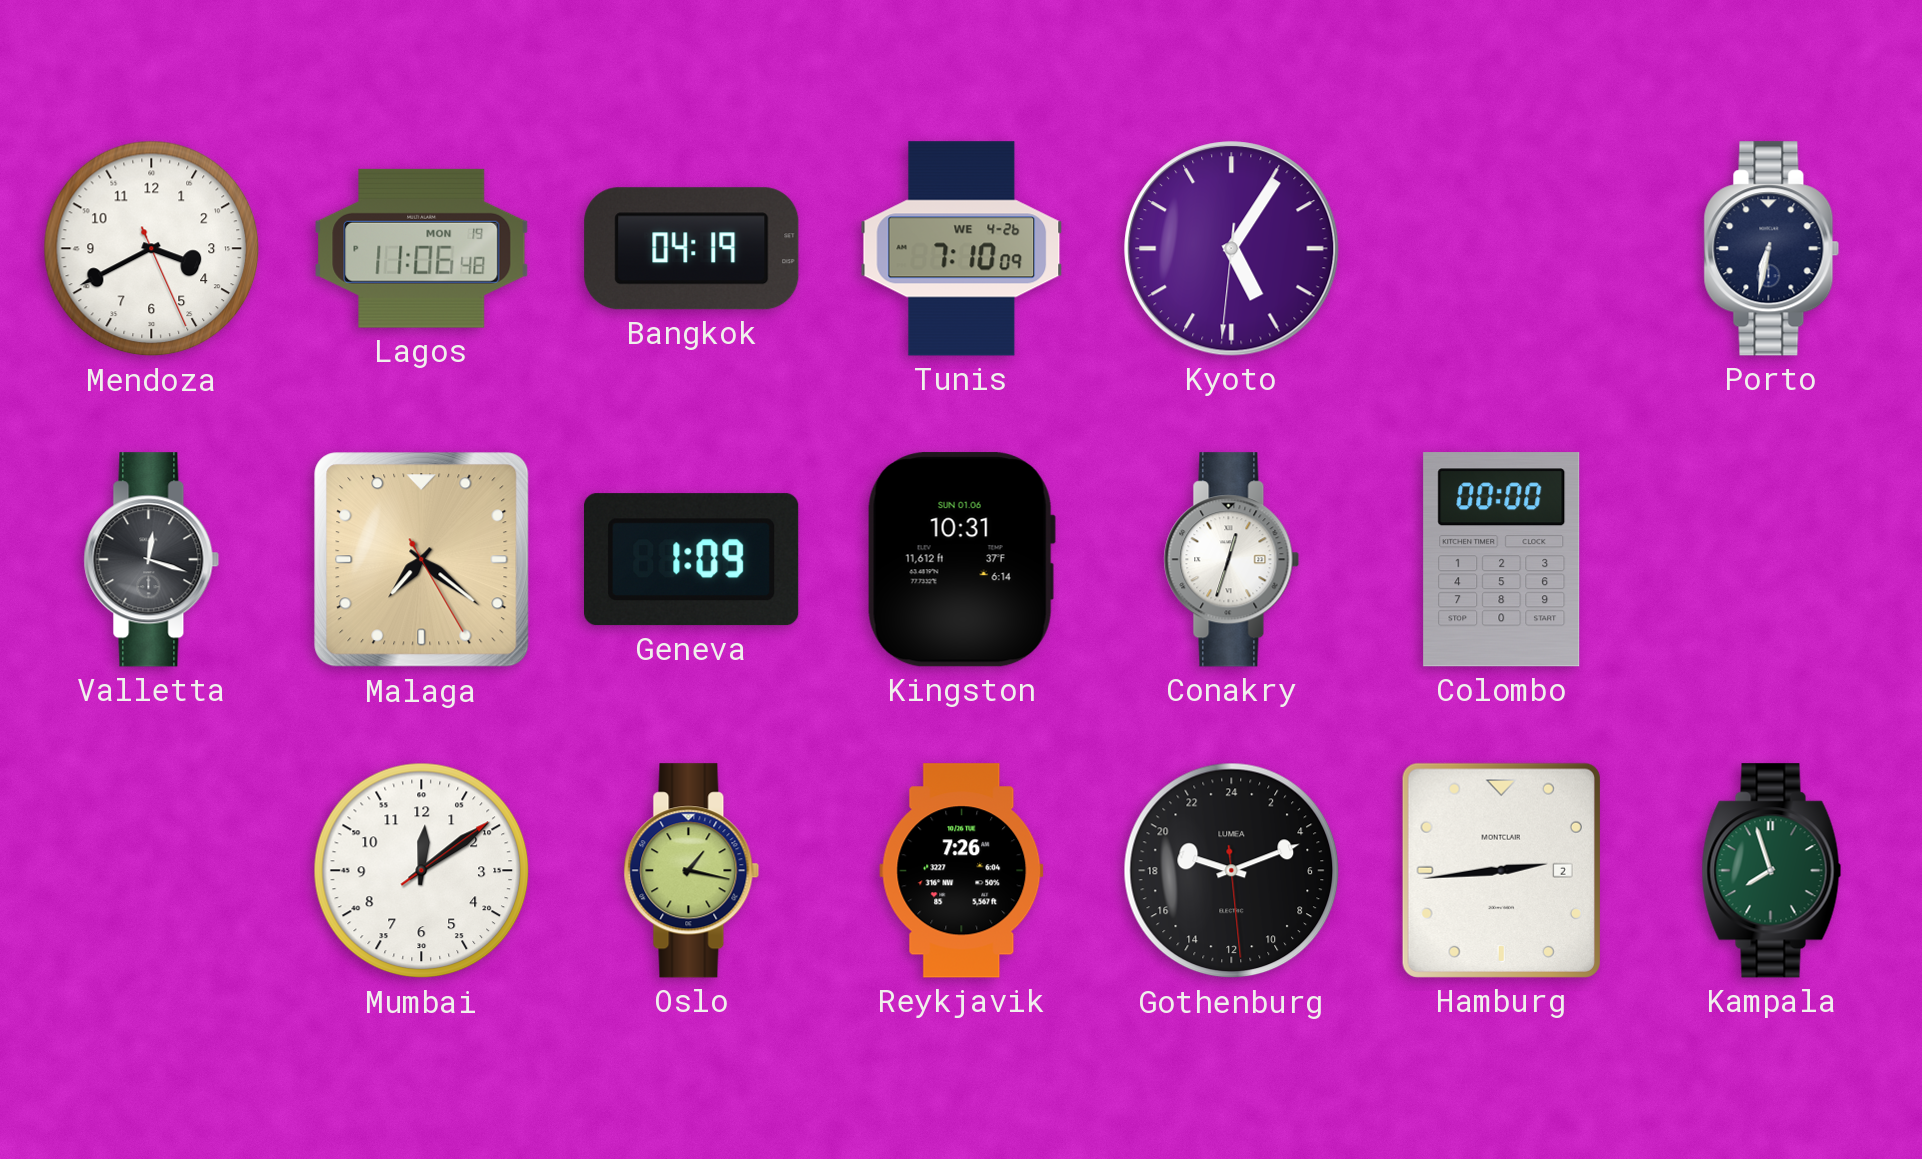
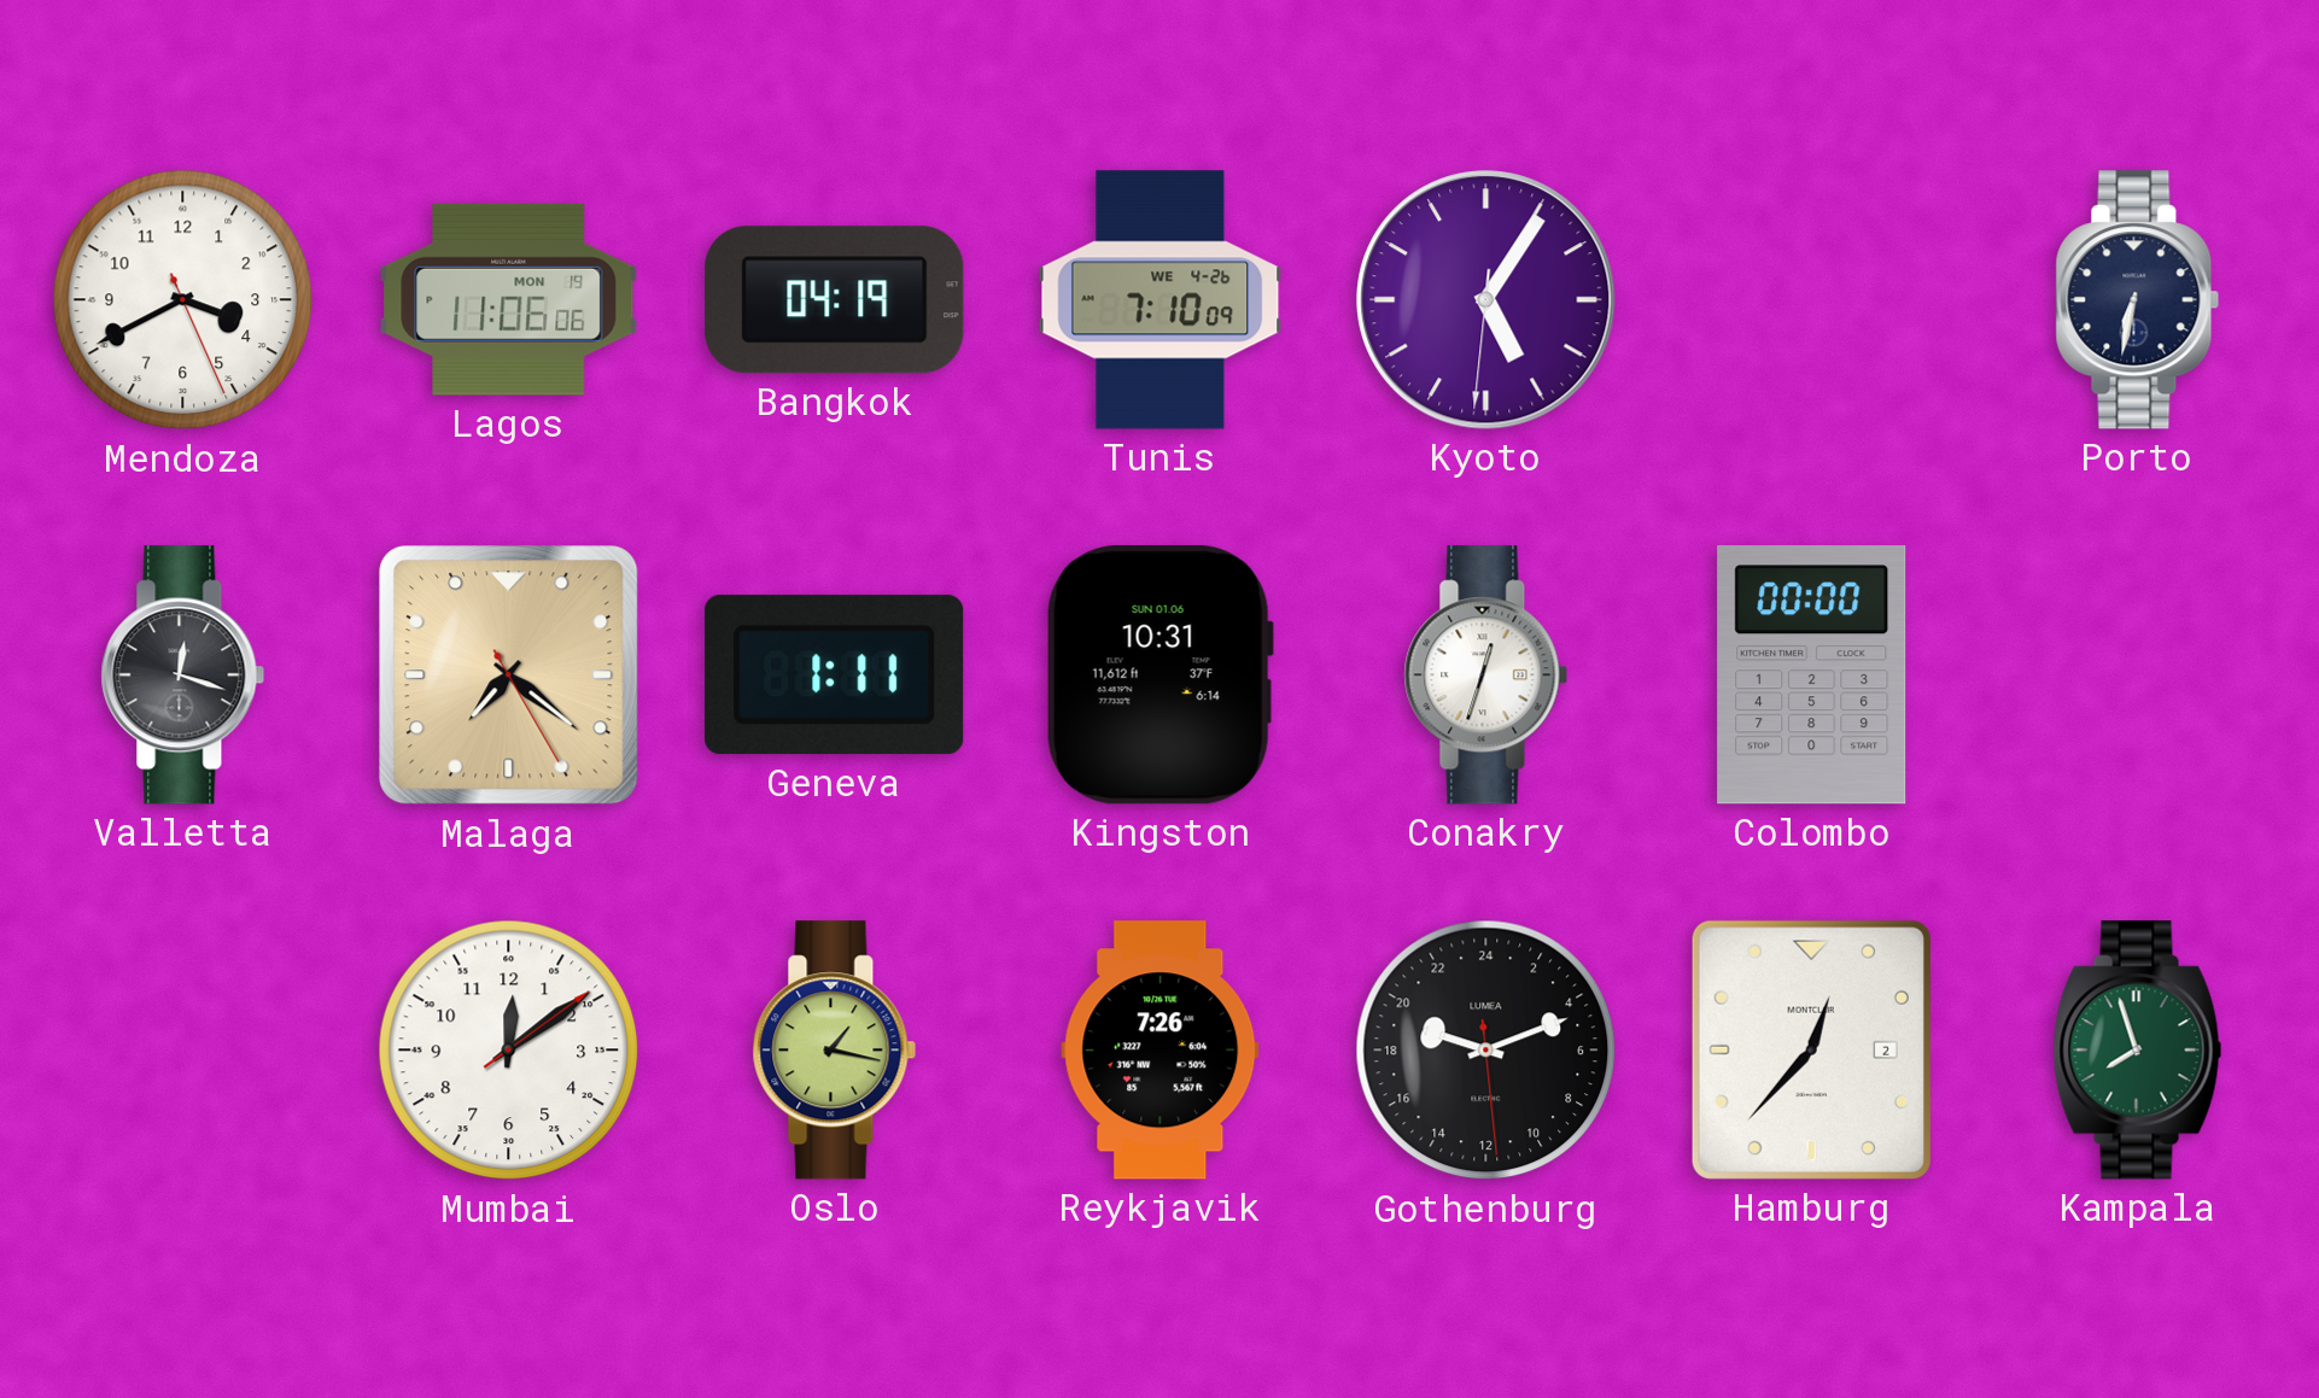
Lagos: 11:06:48 -> 11:06:06 (509, 299)
Geneva: 1:09 -> 1:11 (835, 675)
Hamburg: 2:44 -> 12:37 (1811, 1049)
